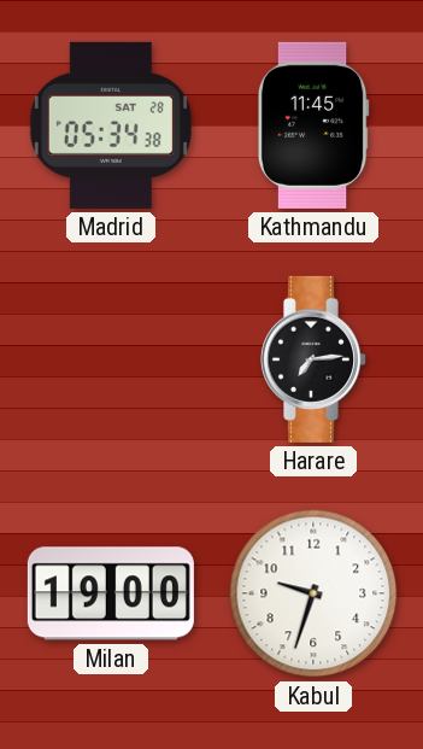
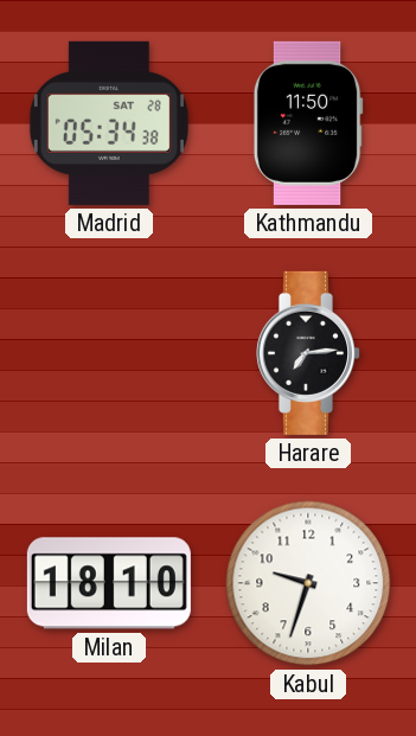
Kathmandu: 11:45 -> 11:50 (308, 123)
Milan: 19:00 -> 18:10 (109, 583)
